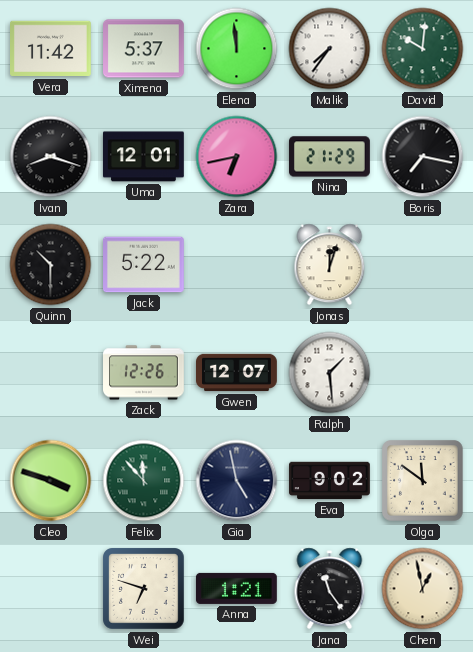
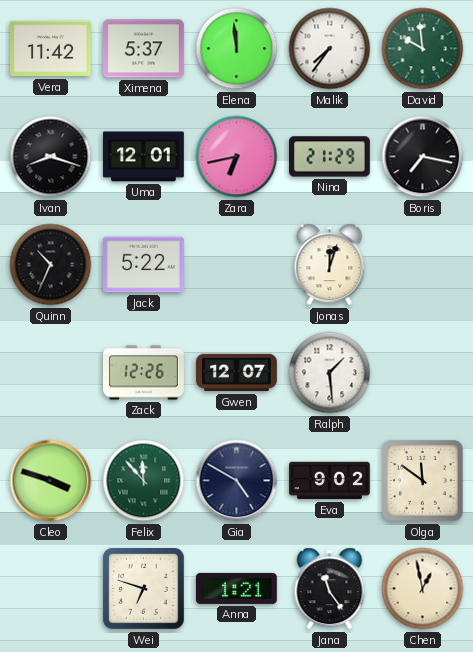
David: 10:01 -> 9:59 (423, 49)
Quinn: 10:30 -> 10:34 (51, 265)
Gia: 4:58 -> 4:50 (237, 481)
